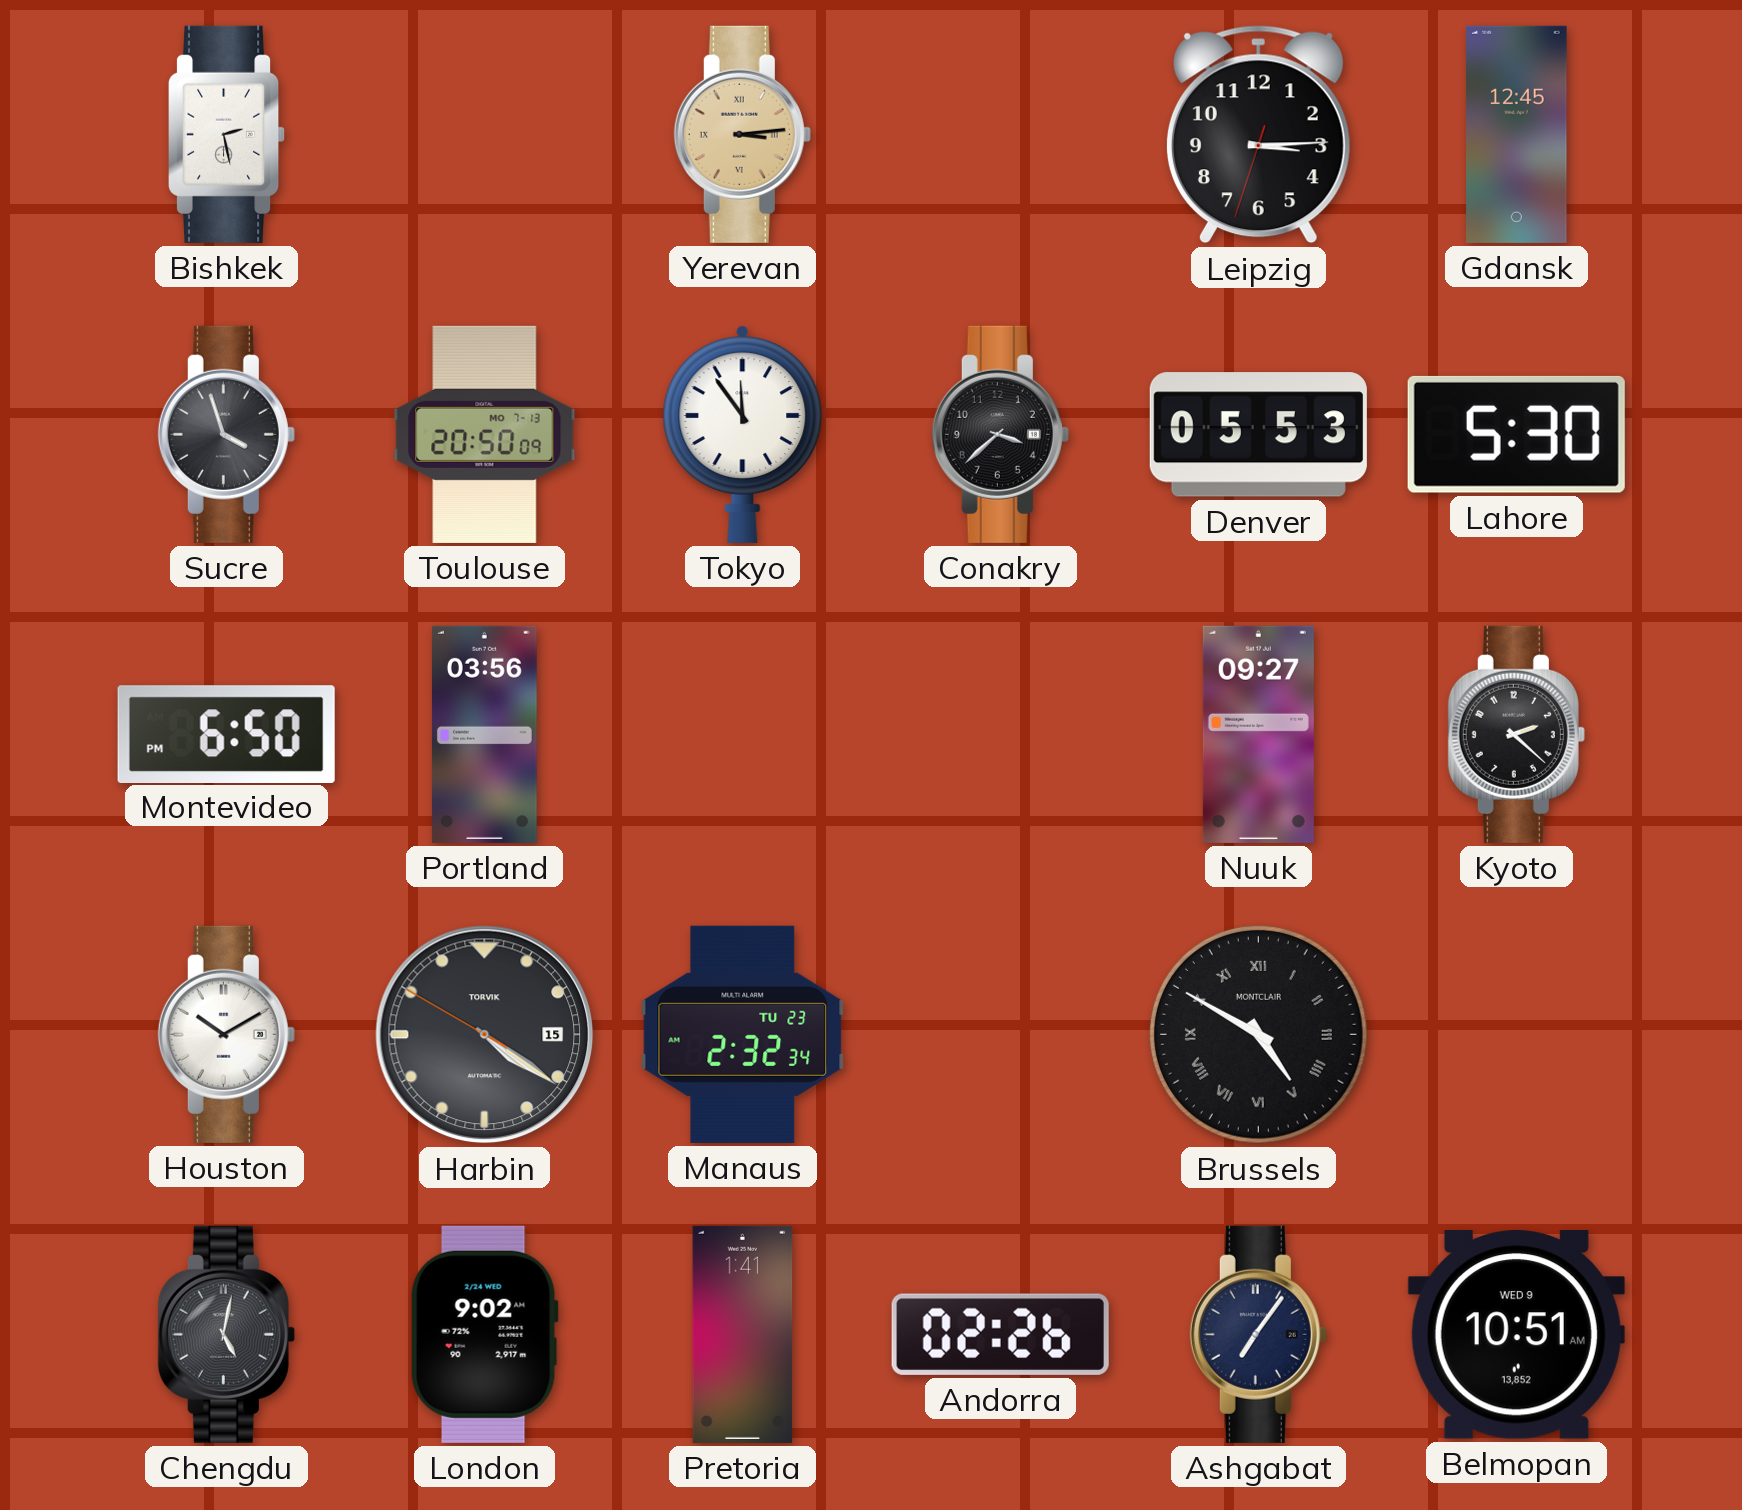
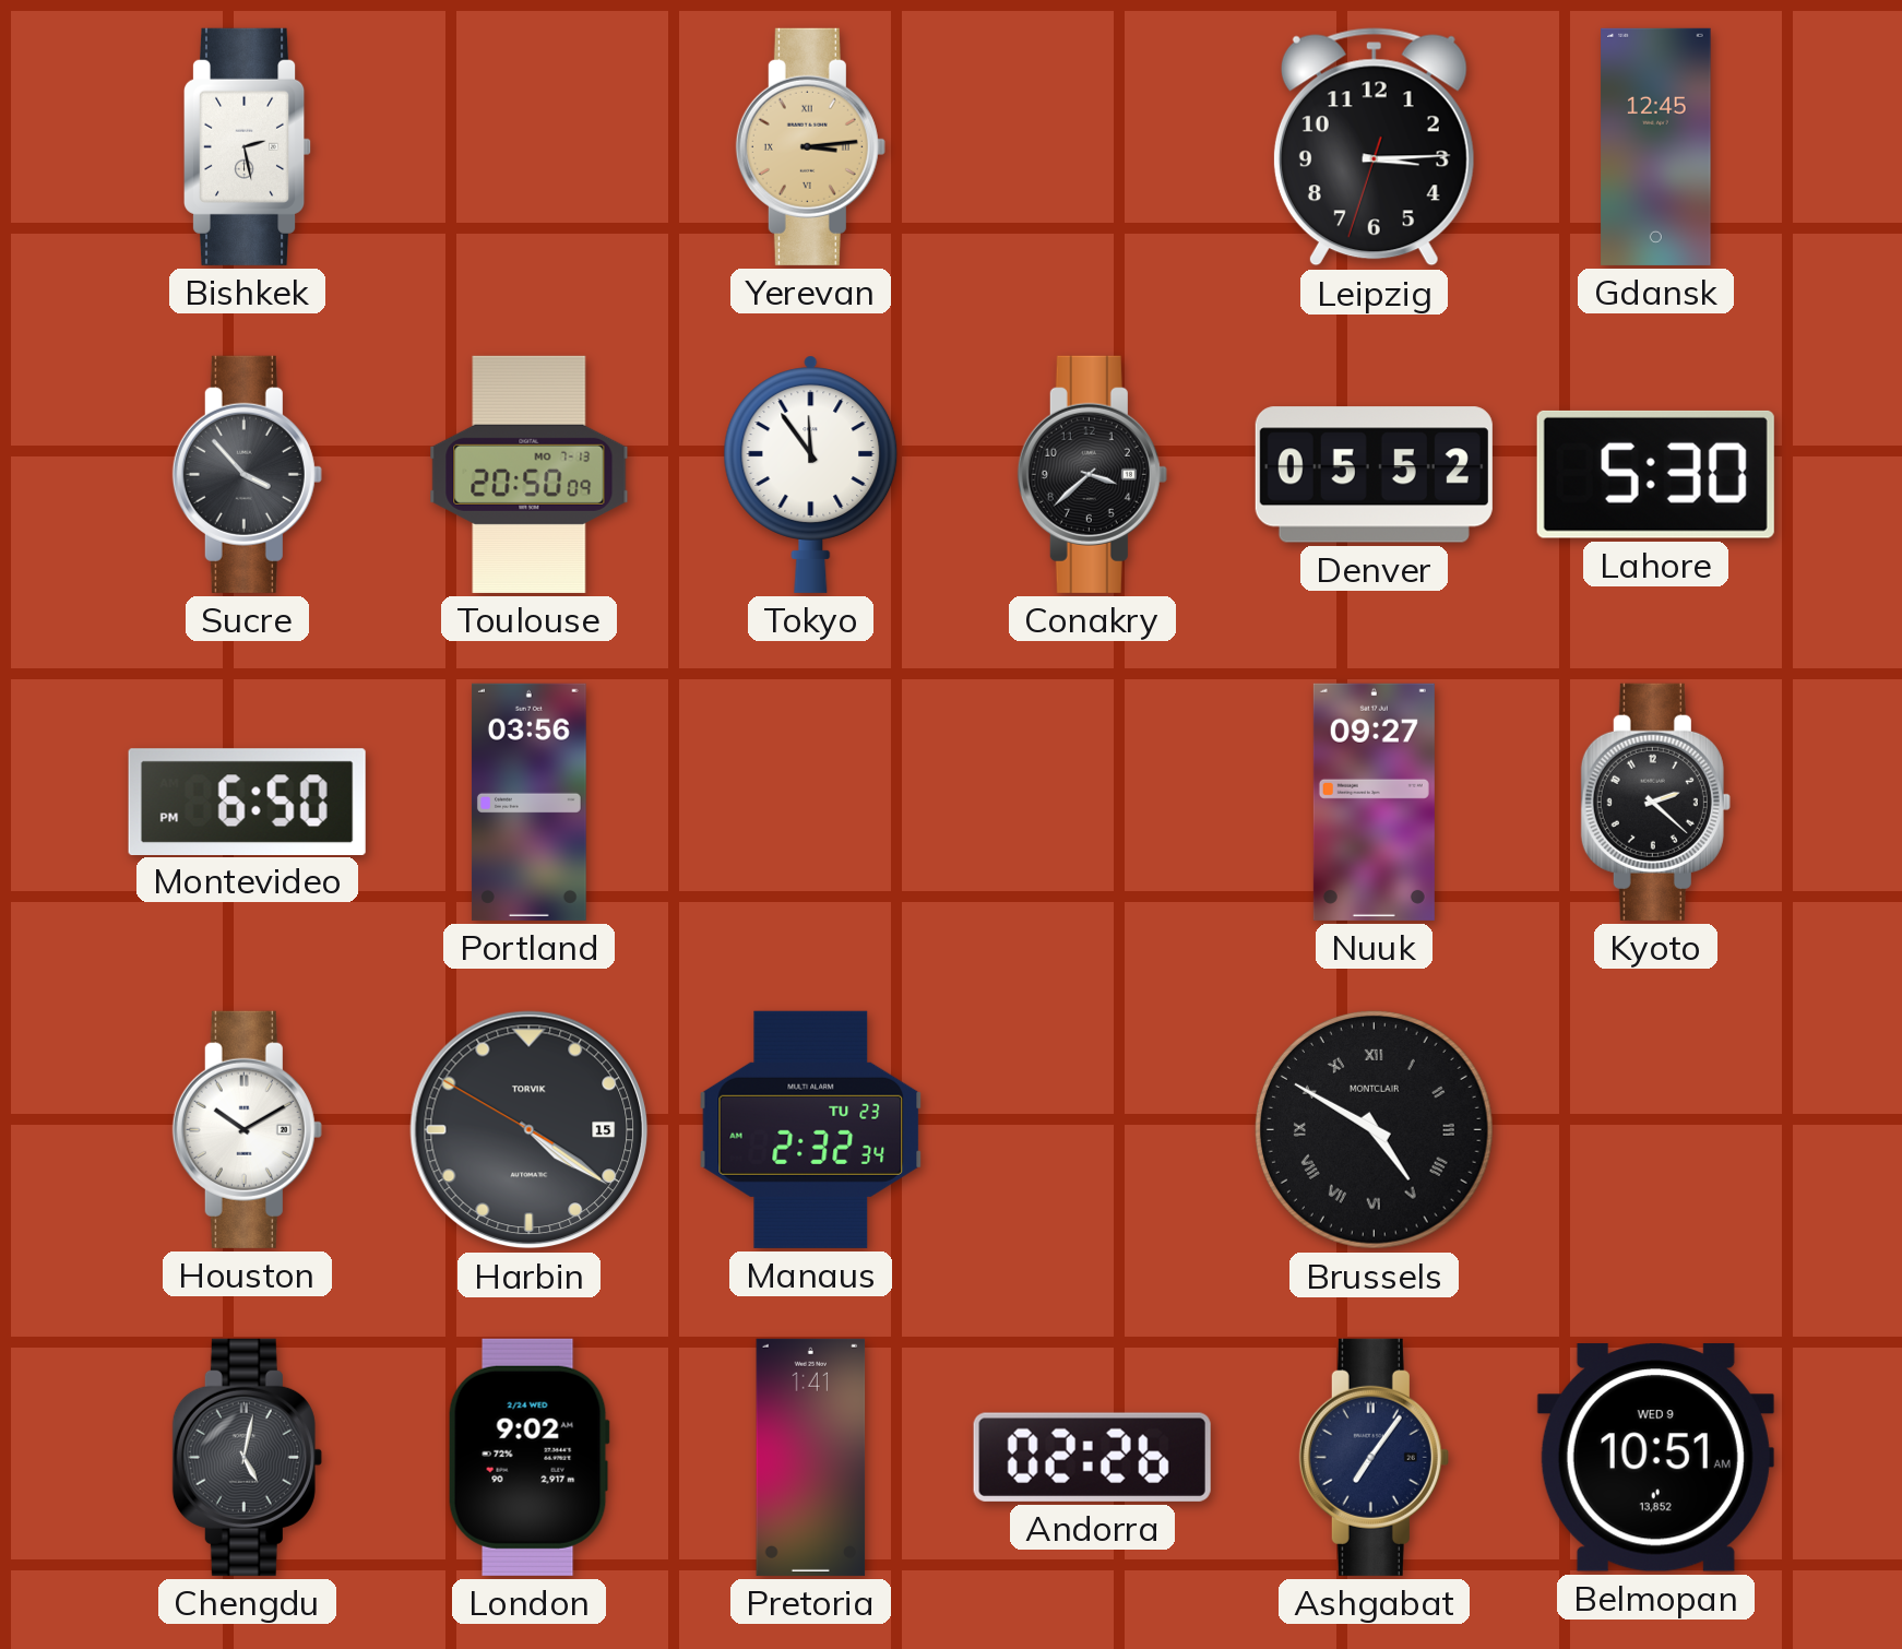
Sucre: 3:57 -> 3:53 (247, 474)
Denver: 05:53 -> 05:52 (1374, 475)
